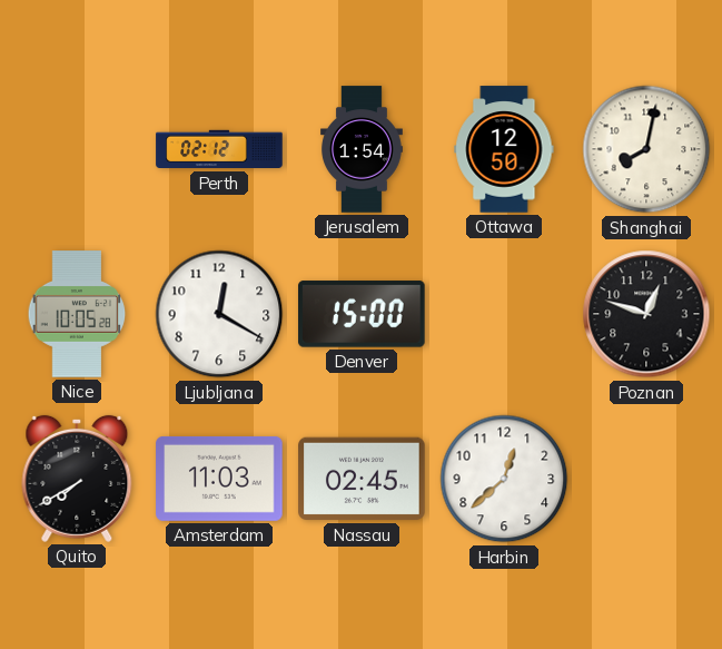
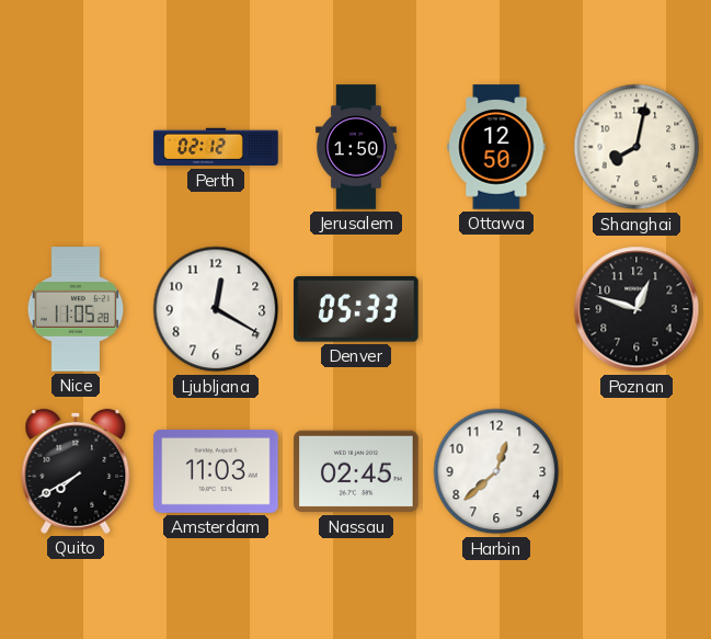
Jerusalem: 1:54 -> 1:50 (357, 147)
Nice: 10:05 -> 11:05 (76, 309)
Denver: 15:00 -> 05:33 (356, 309)
